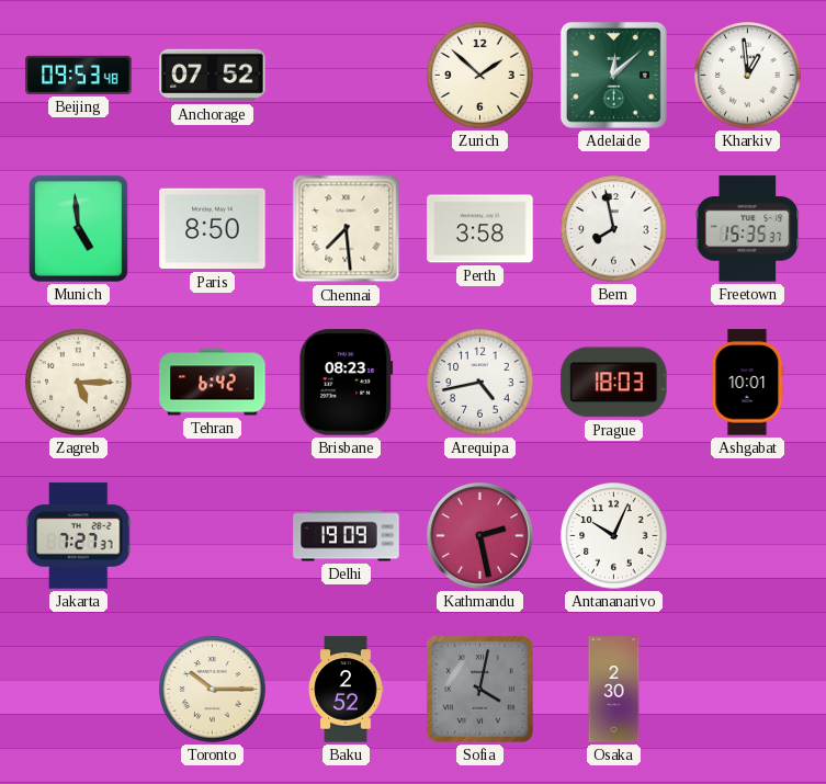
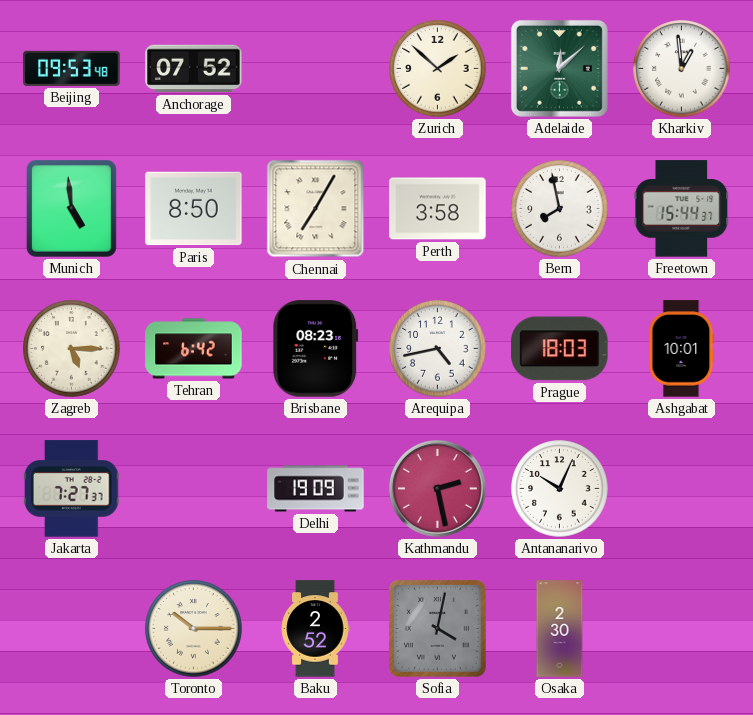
Chennai: 7:29 -> 7:05 (316, 209)
Freetown: 15:35 -> 15:44 (682, 209)
